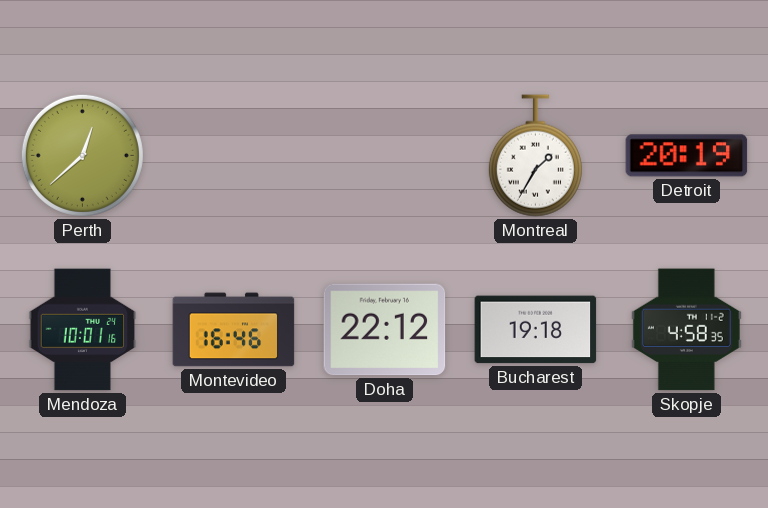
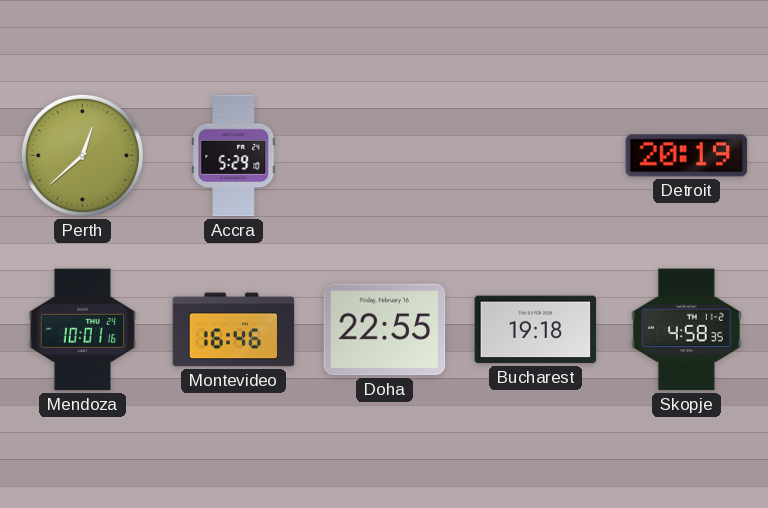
Accra: none -> 5:29 (234, 156)
Montreal: 1:35 -> none (535, 156)
Doha: 22:12 -> 22:55 (385, 330)
